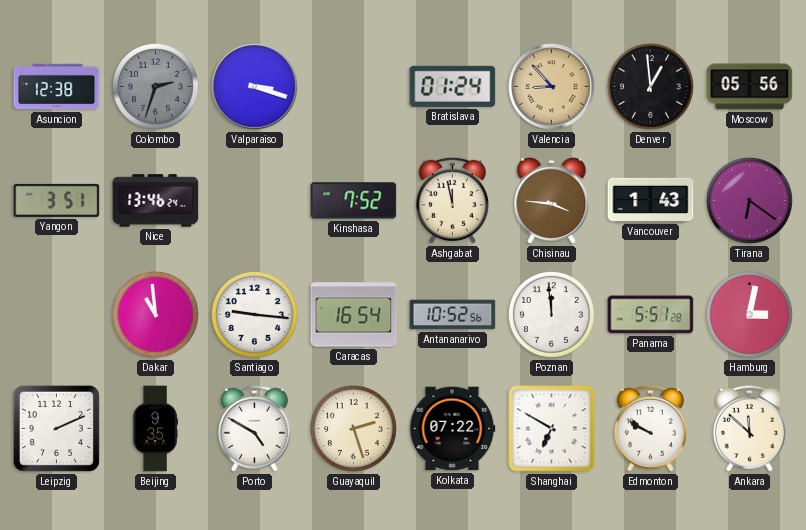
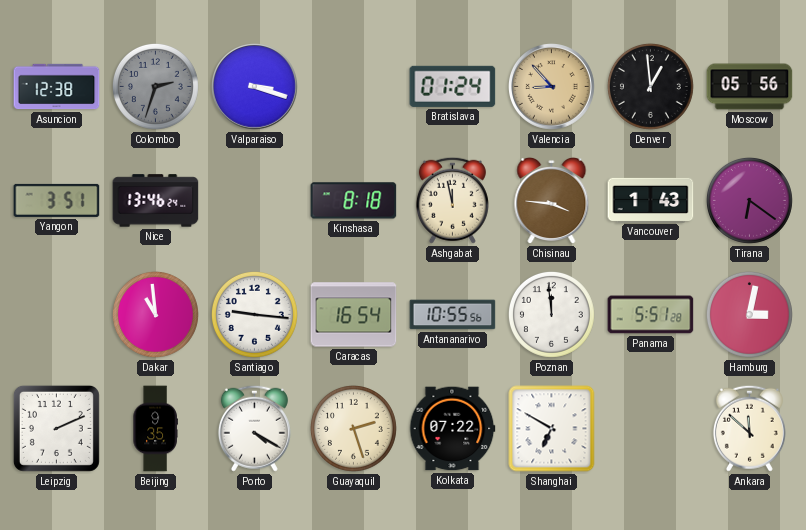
Kinshasa: 7:52 -> 8:18 (354, 201)
Antananarivo: 10:52 -> 10:55 (453, 315)
Porto: 4:50 -> 4:20 (254, 428)
Edmonton: 9:50 -> none (650, 428)
